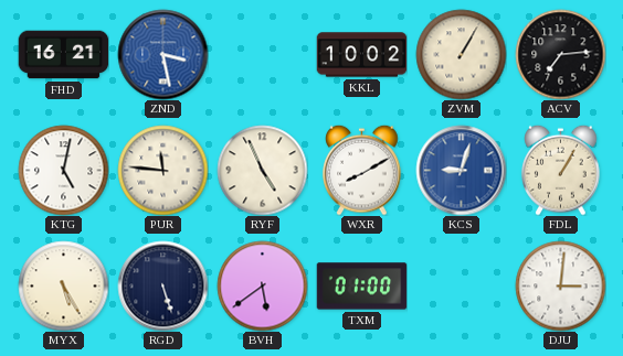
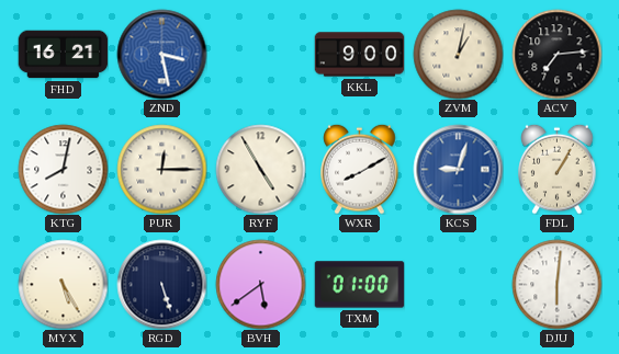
KKL: 10:02 -> 9:00 (359, 55)
ZVM: 1:05 -> 1:02 (458, 54)
KTG: 5:02 -> 8:02 (63, 169)
PUR: 11:46 -> 12:15 (161, 169)
RYF: 4:56 -> 4:55 (260, 169)
DJU: 3:01 -> 6:01 (556, 284)
